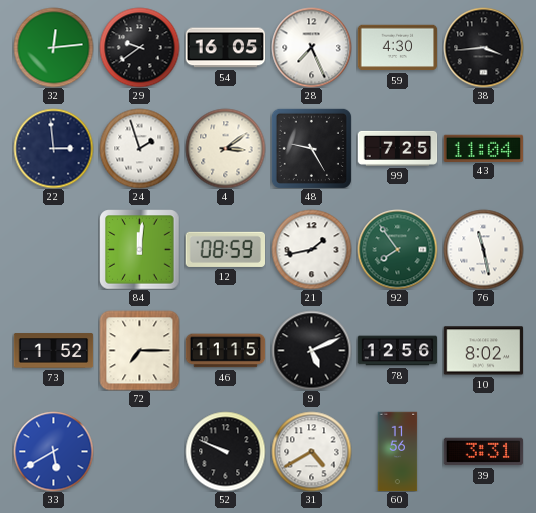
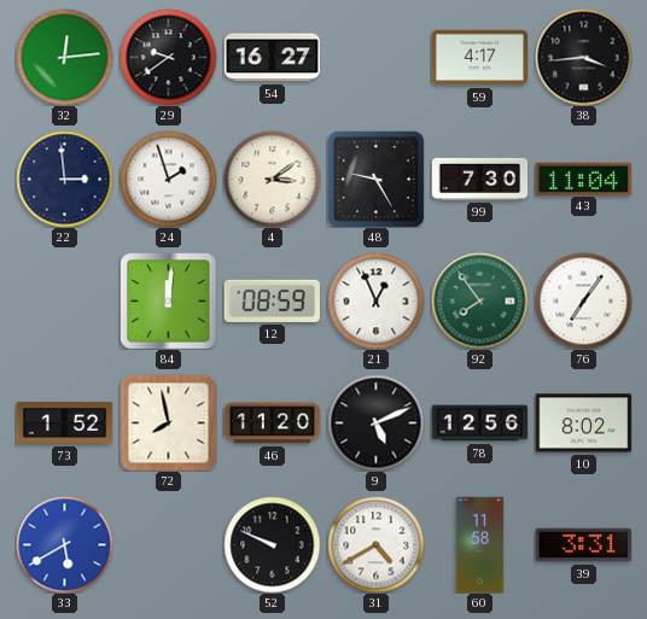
54: 16:05 -> 16:27 (272, 58)
28: 7:26 -> none (311, 47)
59: 4:30 -> 4:17 (479, 58)
99: 7:25 -> 7:30 (479, 179)
21: 1:43 -> 12:56 (375, 300)
76: 11:28 -> 7:06 (583, 300)
72: 7:15 -> 7:58 (168, 422)
46: 11:15 -> 11:20 (272, 424)
60: 11:56 -> 11:58 (480, 544)
